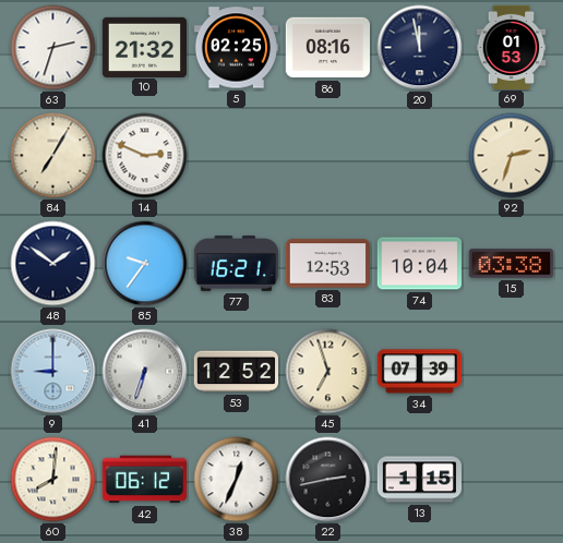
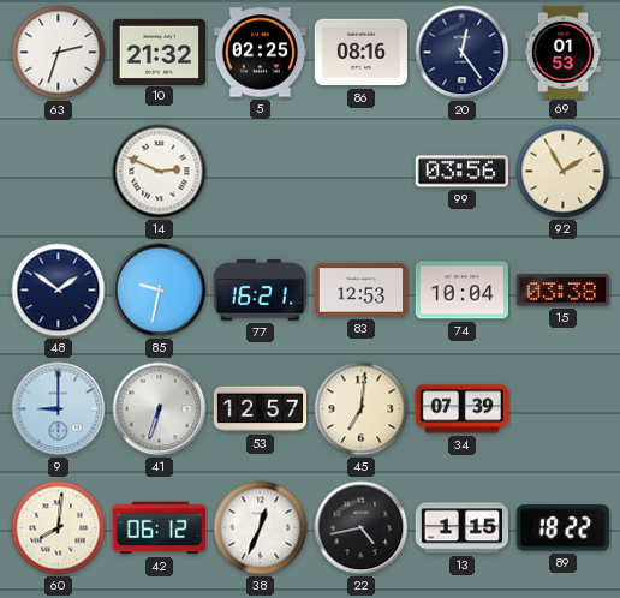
20: 11:58 -> 12:24 (463, 53)
84: 7:05 -> none (53, 156)
99: none -> 03:56 (461, 172)
92: 2:33 -> 1:55 (564, 172)
85: 9:36 -> 9:32 (160, 291)
53: 12:52 -> 12:57 (260, 409)
45: 6:57 -> 7:01 (362, 409)
22: 2:43 -> 4:43 (362, 528)
89: none -> 18:22 (562, 528)
